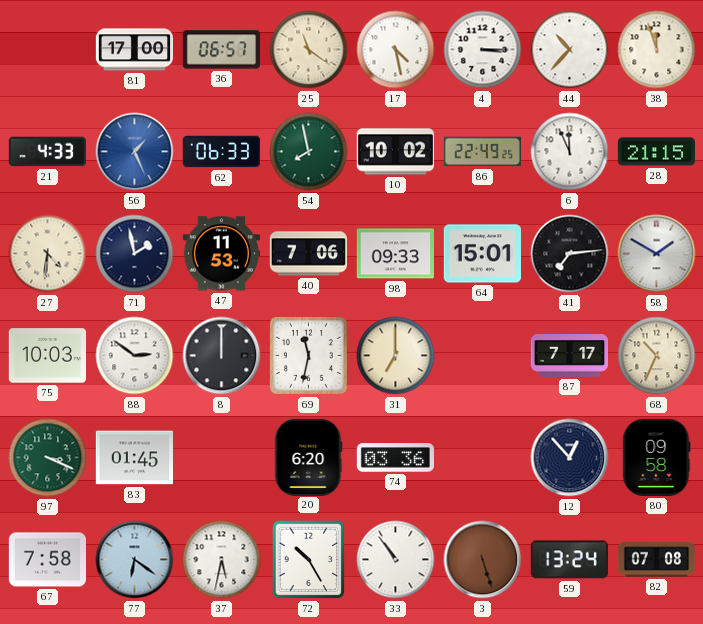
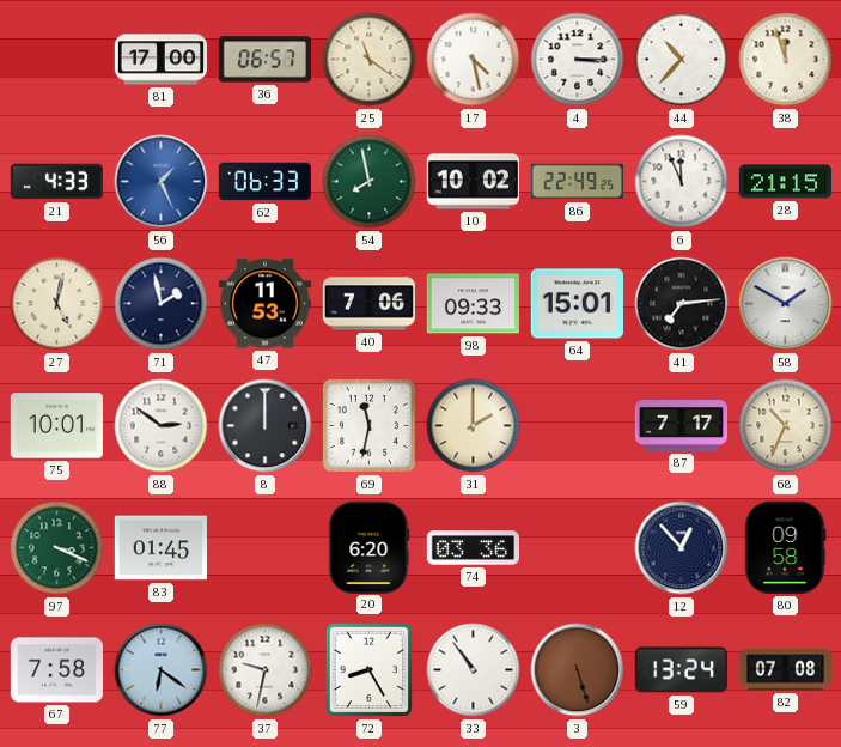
27: 4:31 -> 5:02 (57, 304)
75: 10:03 -> 10:01 (56, 426)
31: 7:00 -> 2:00 (474, 426)
37: 5:32 -> 9:32 (266, 670)
72: 10:25 -> 8:25 (370, 670)
